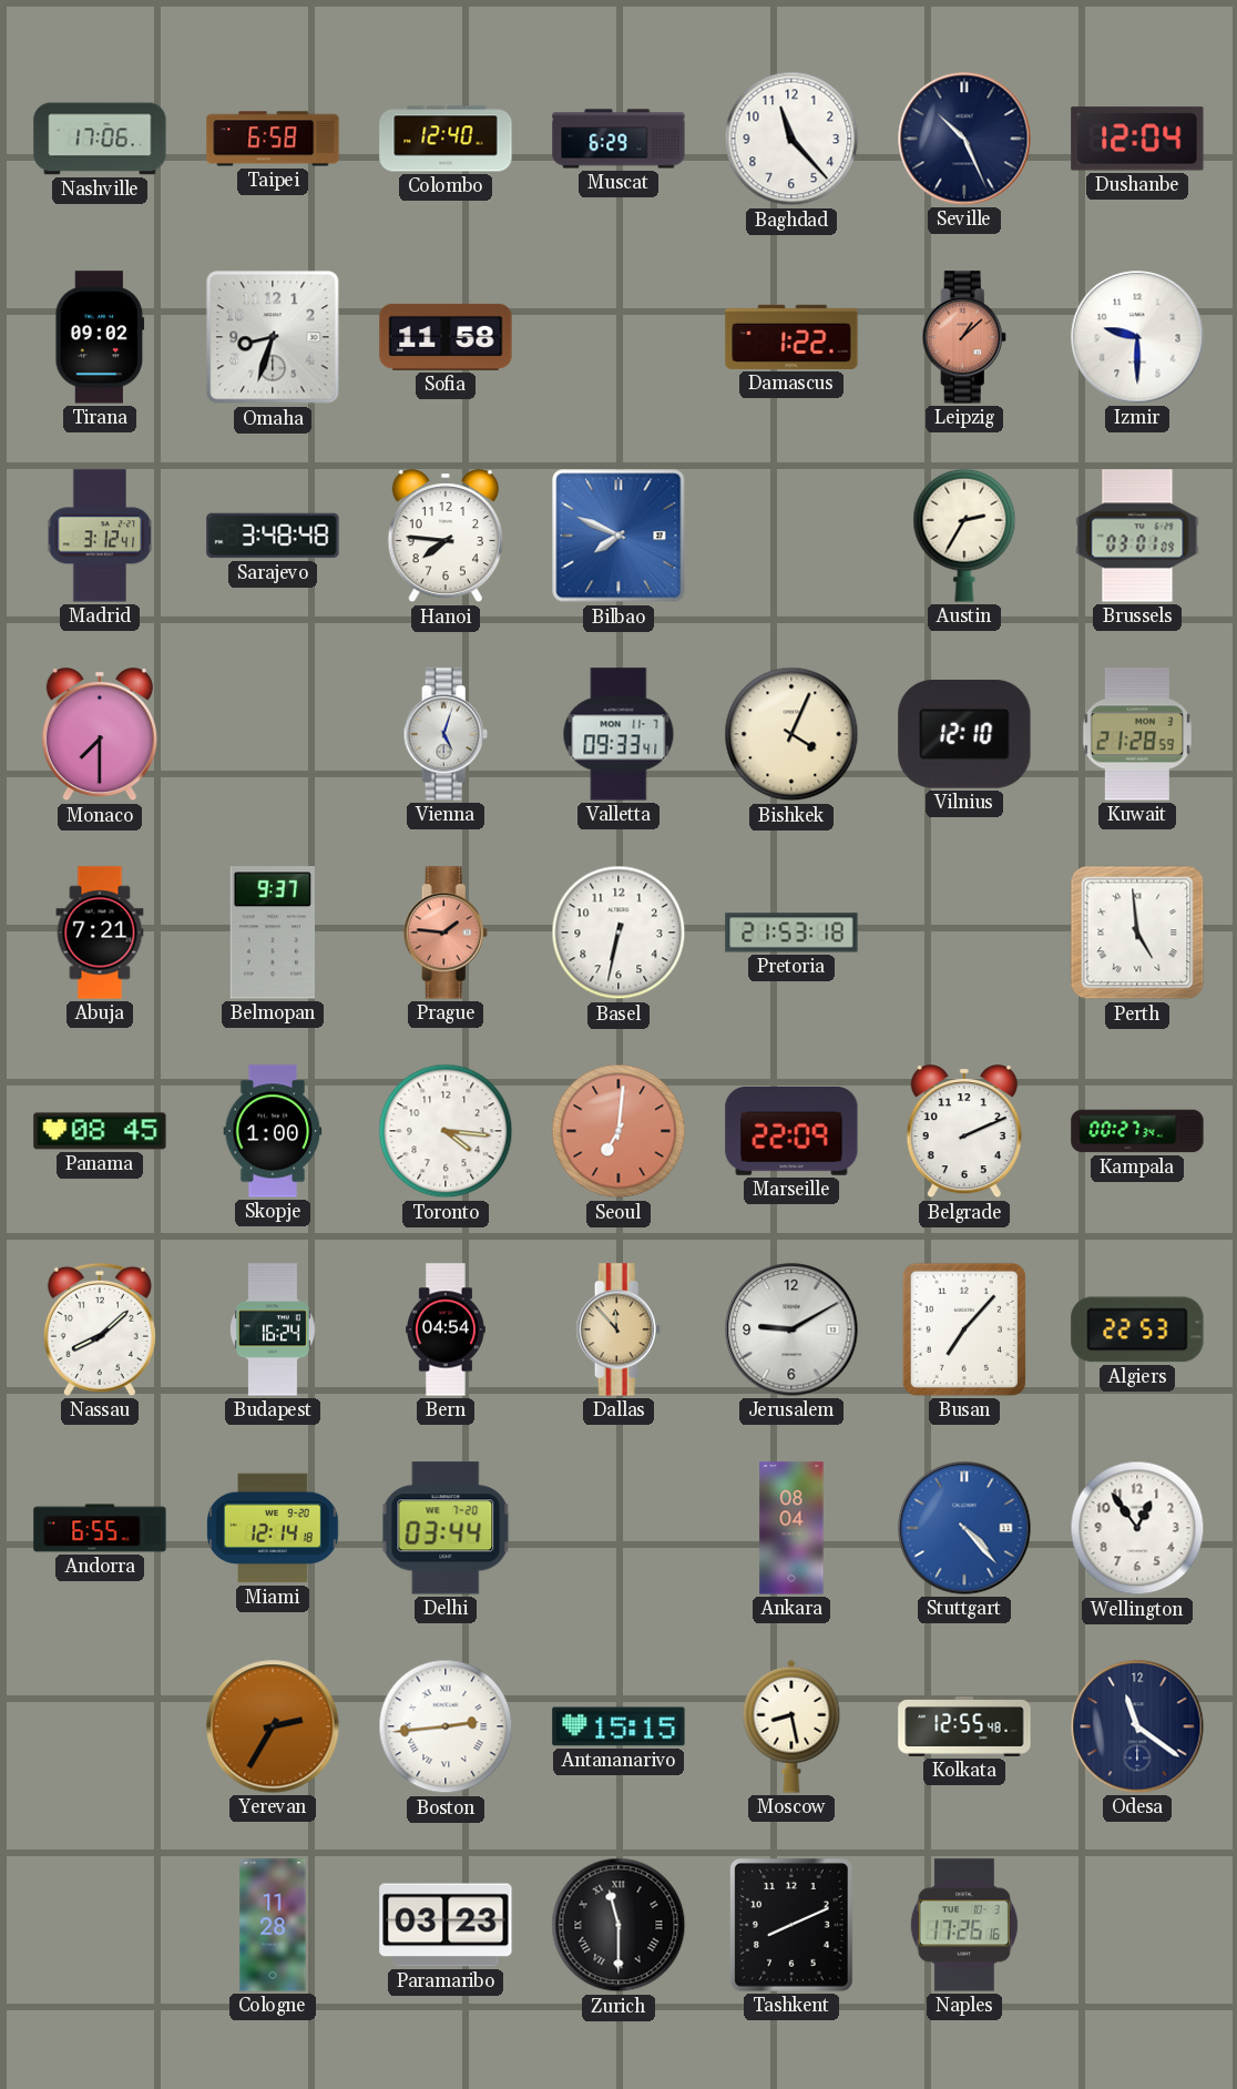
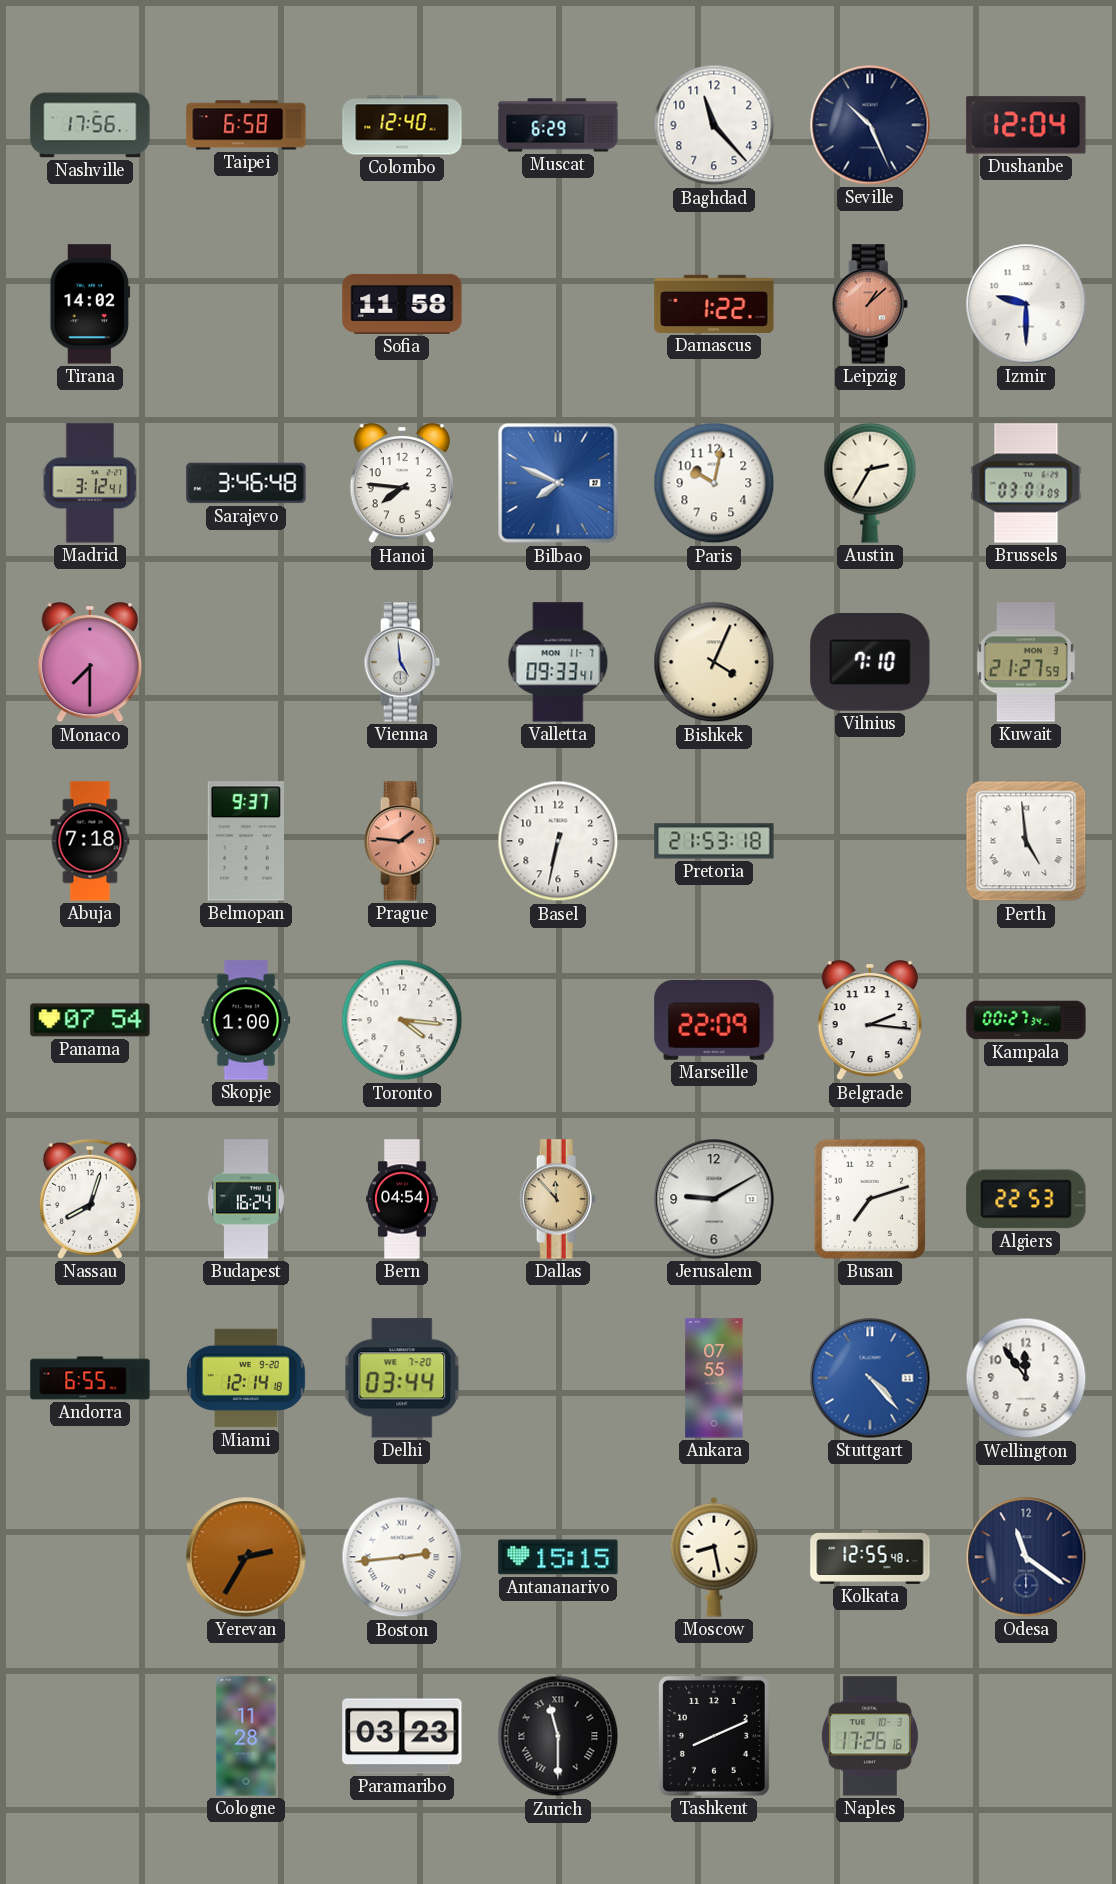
Nashville: 17:06 -> 17:56 (90, 125)
Tirana: 09:02 -> 14:02 (90, 304)
Omaha: 8:33 -> none (273, 337)
Sarajevo: 3:48 -> 3:46 (246, 483)
Paris: none -> 10:02 (714, 483)
Vienna: 5:03 -> 4:59 (402, 662)
Vilnius: 12:10 -> 7:10 (870, 663)
Kuwait: 21:28 -> 21:27 (1026, 662)
Abuja: 7:21 -> 7:18 (90, 841)
Panama: 08:45 -> 07:54 (90, 1020)
Seoul: 7:01 -> none (618, 1131)
Belgrade: 2:11 -> 2:16 (870, 1021)
Nassau: 8:08 -> 8:03 (90, 1199)
Busan: 7:07 -> 7:12 (870, 1199)
Ankara: 08:04 -> 07:55 (714, 1378)
Wellington: 12:54 -> 11:54 (1026, 1378)
